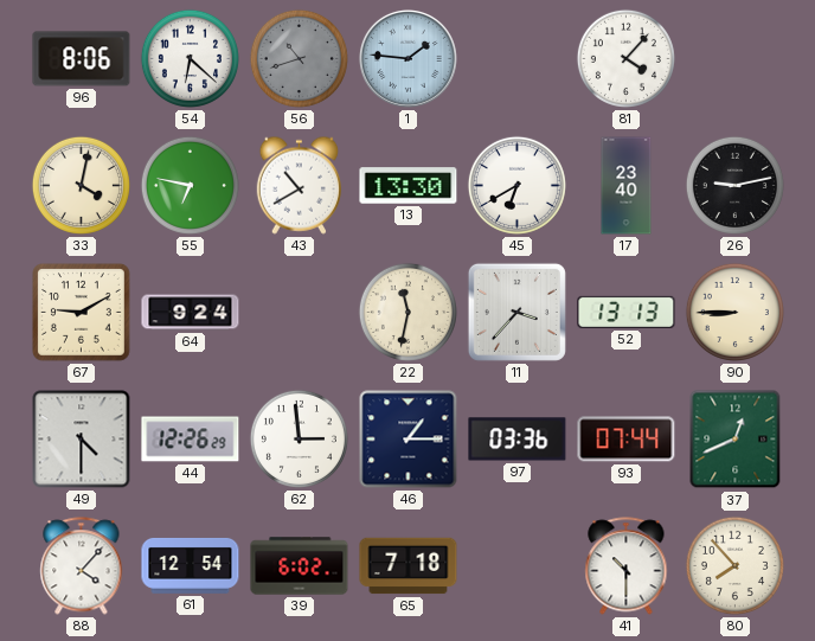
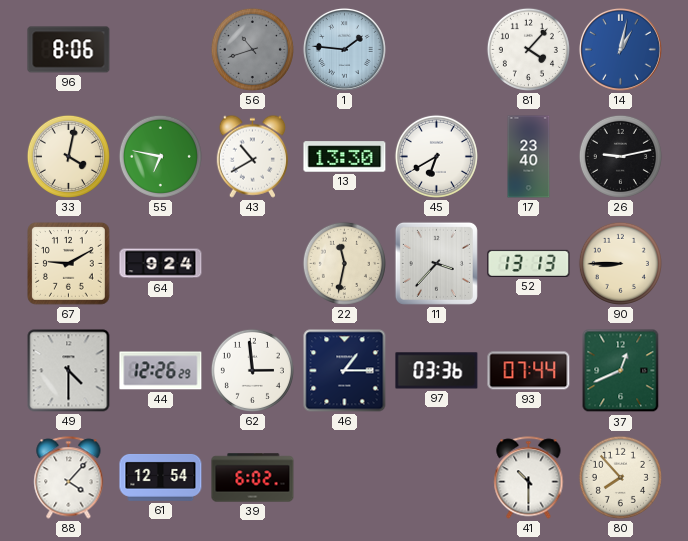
54: 6:22 -> none (190, 58)
14: none -> 1:02 (620, 49)
65: 7:18 -> none (409, 566)
